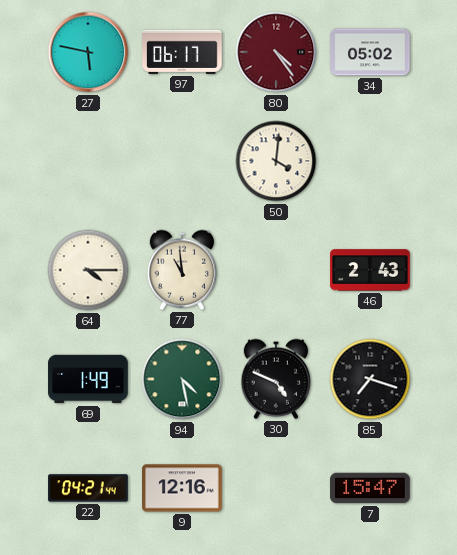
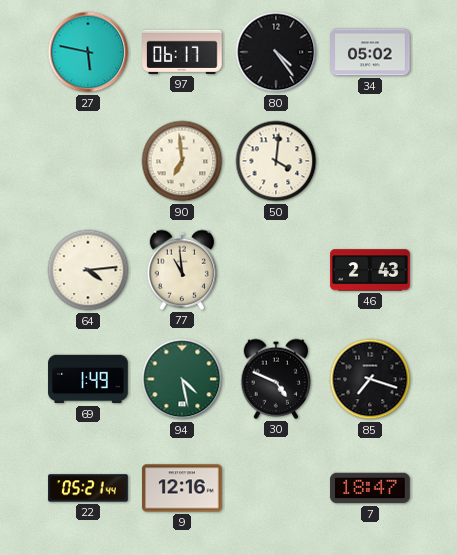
80 dial: burgundy -> black (276, 52)
90: none -> 6:59 (182, 161)
64: 4:15 -> 4:14 (88, 270)
22: 04:21 -> 05:21 (88, 488)
7: 15:47 -> 18:47 (370, 488)
